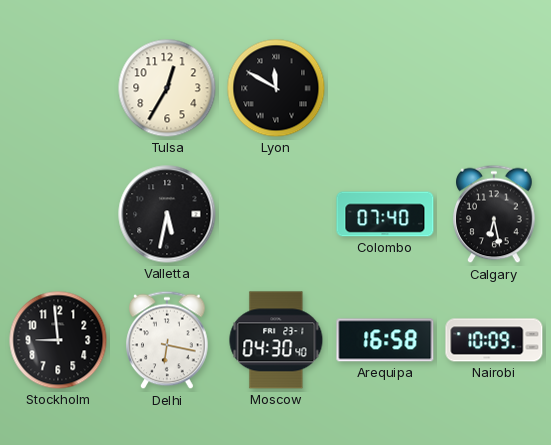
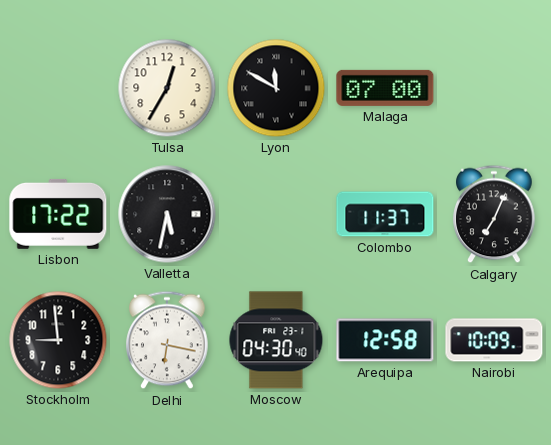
Malaga: none -> 07:00 (385, 88)
Lisbon: none -> 17:22 (58, 214)
Colombo: 07:40 -> 11:37 (385, 214)
Calgary: 6:28 -> 7:04 (494, 214)
Arequipa: 16:58 -> 12:58 (385, 340)
